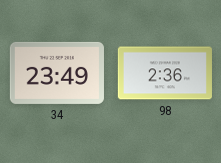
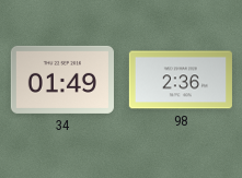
34: 23:49 -> 01:49 (62, 80)
